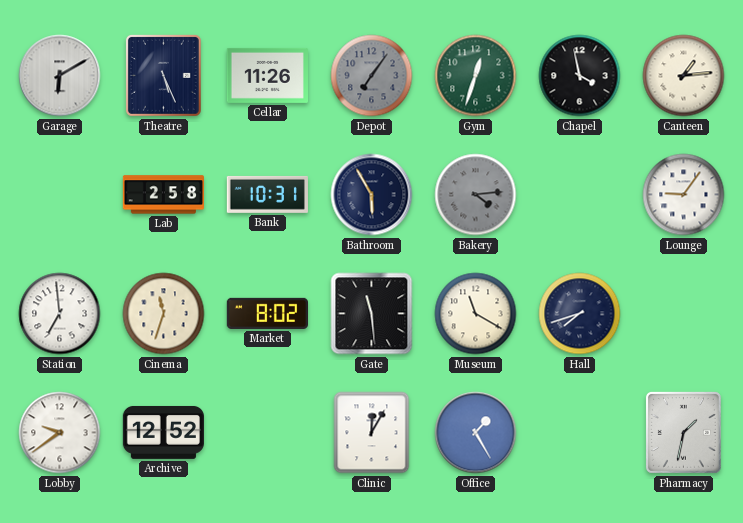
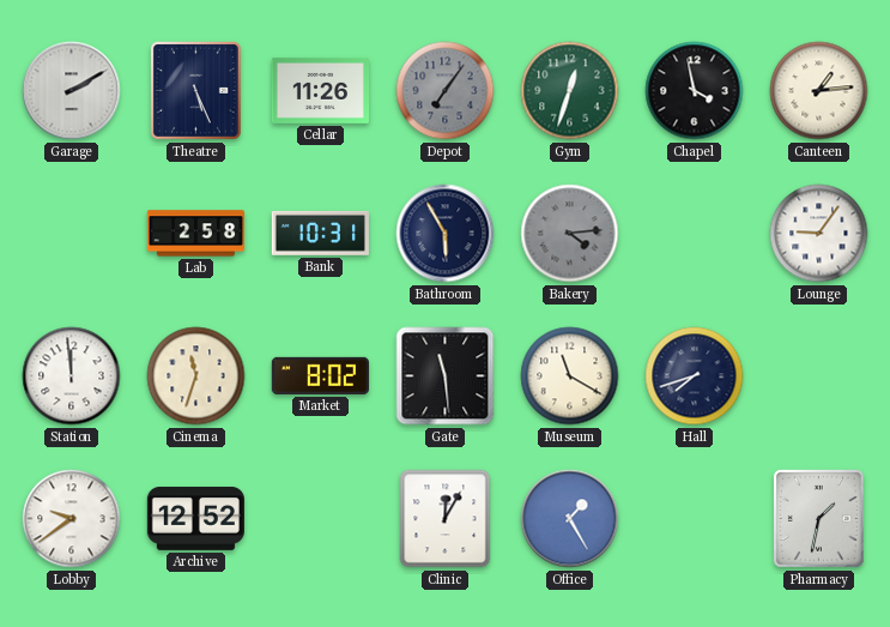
Garage: 6:10 -> 2:10 (72, 91)
Station: 6:59 -> 11:59 (72, 376)
